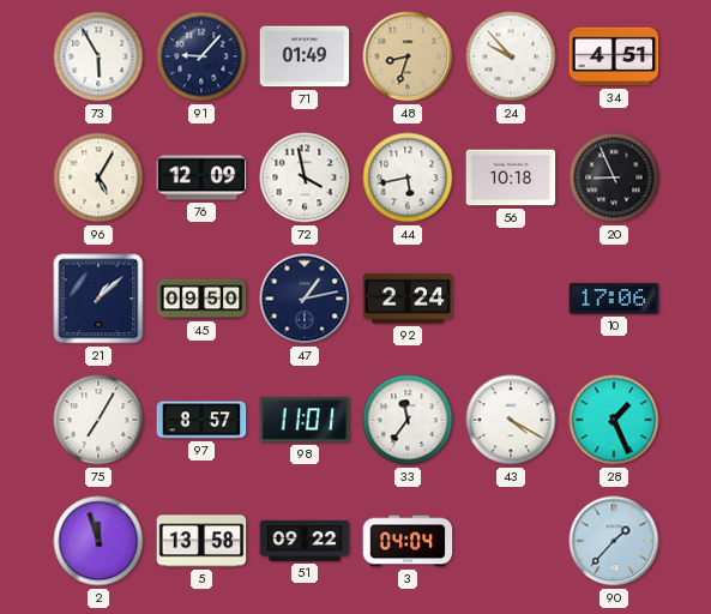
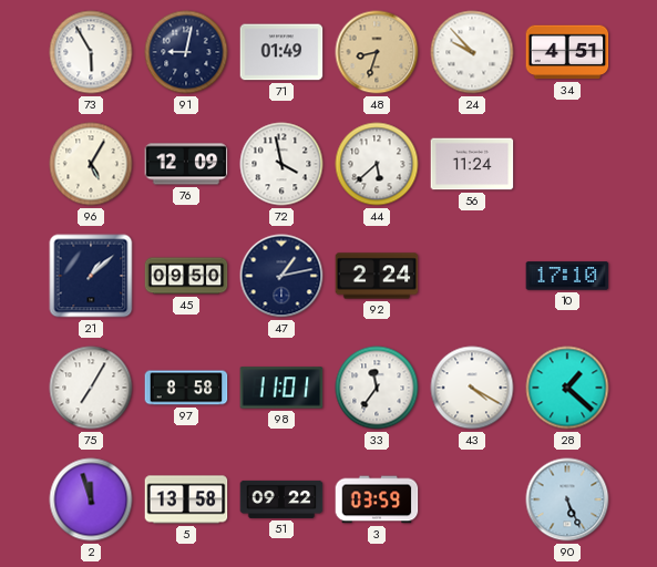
91: 9:07 -> 9:02 (186, 52)
44: 5:43 -> 5:38 (377, 164)
56: 10:18 -> 11:24 (472, 164)
20: 8:56 -> none (614, 177)
10: 17:06 -> 17:10 (567, 276)
97: 8:57 -> 8:58 (186, 388)
28: 1:26 -> 1:22 (567, 388)
3: 04:04 -> 03:59 (377, 499)
90: 1:37 -> 5:26 (567, 499)
